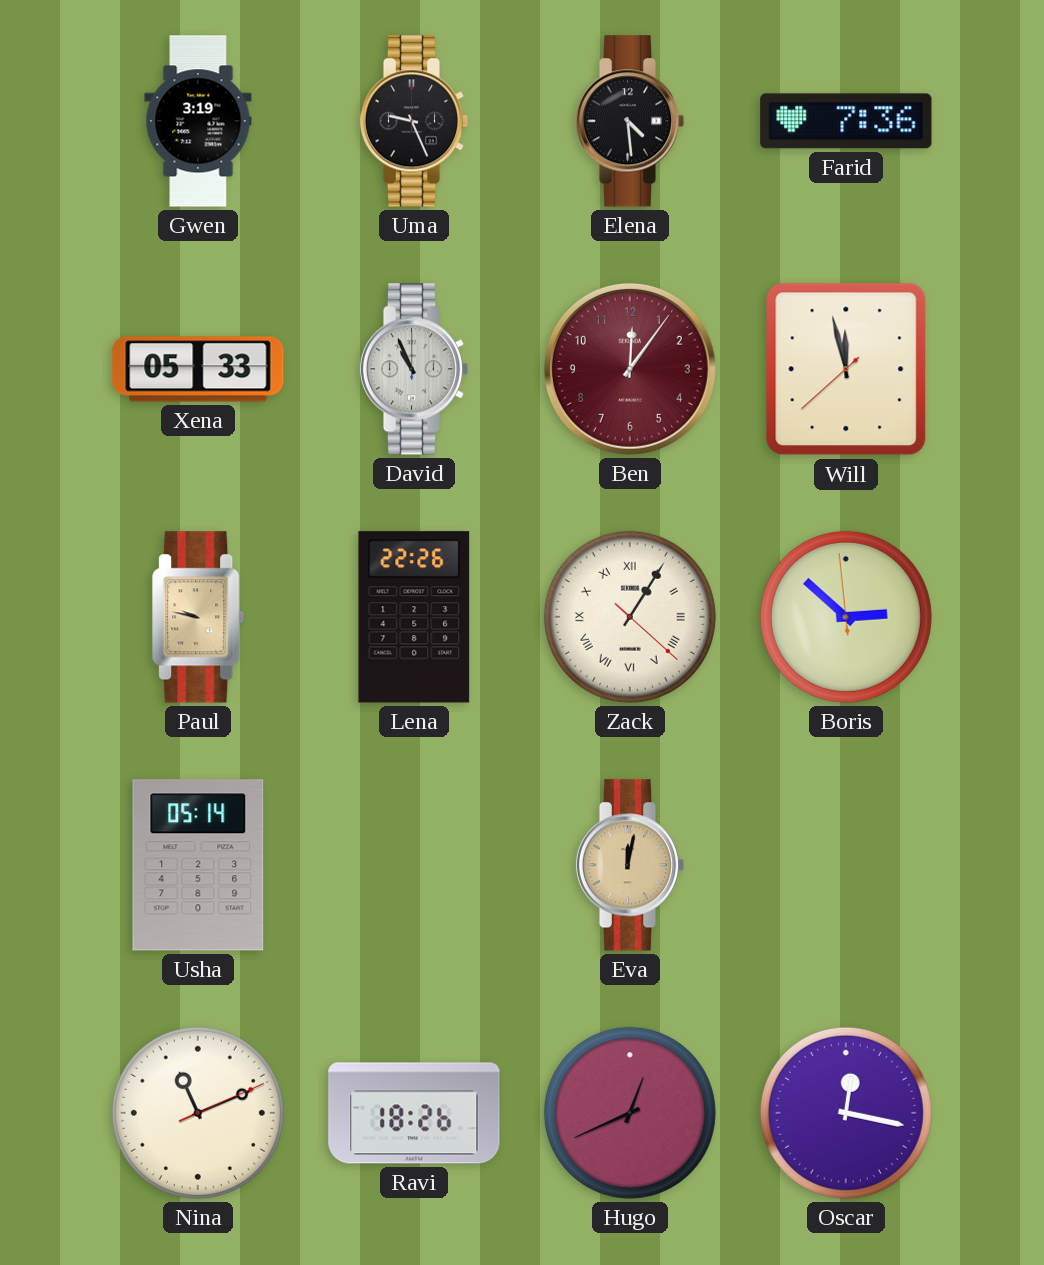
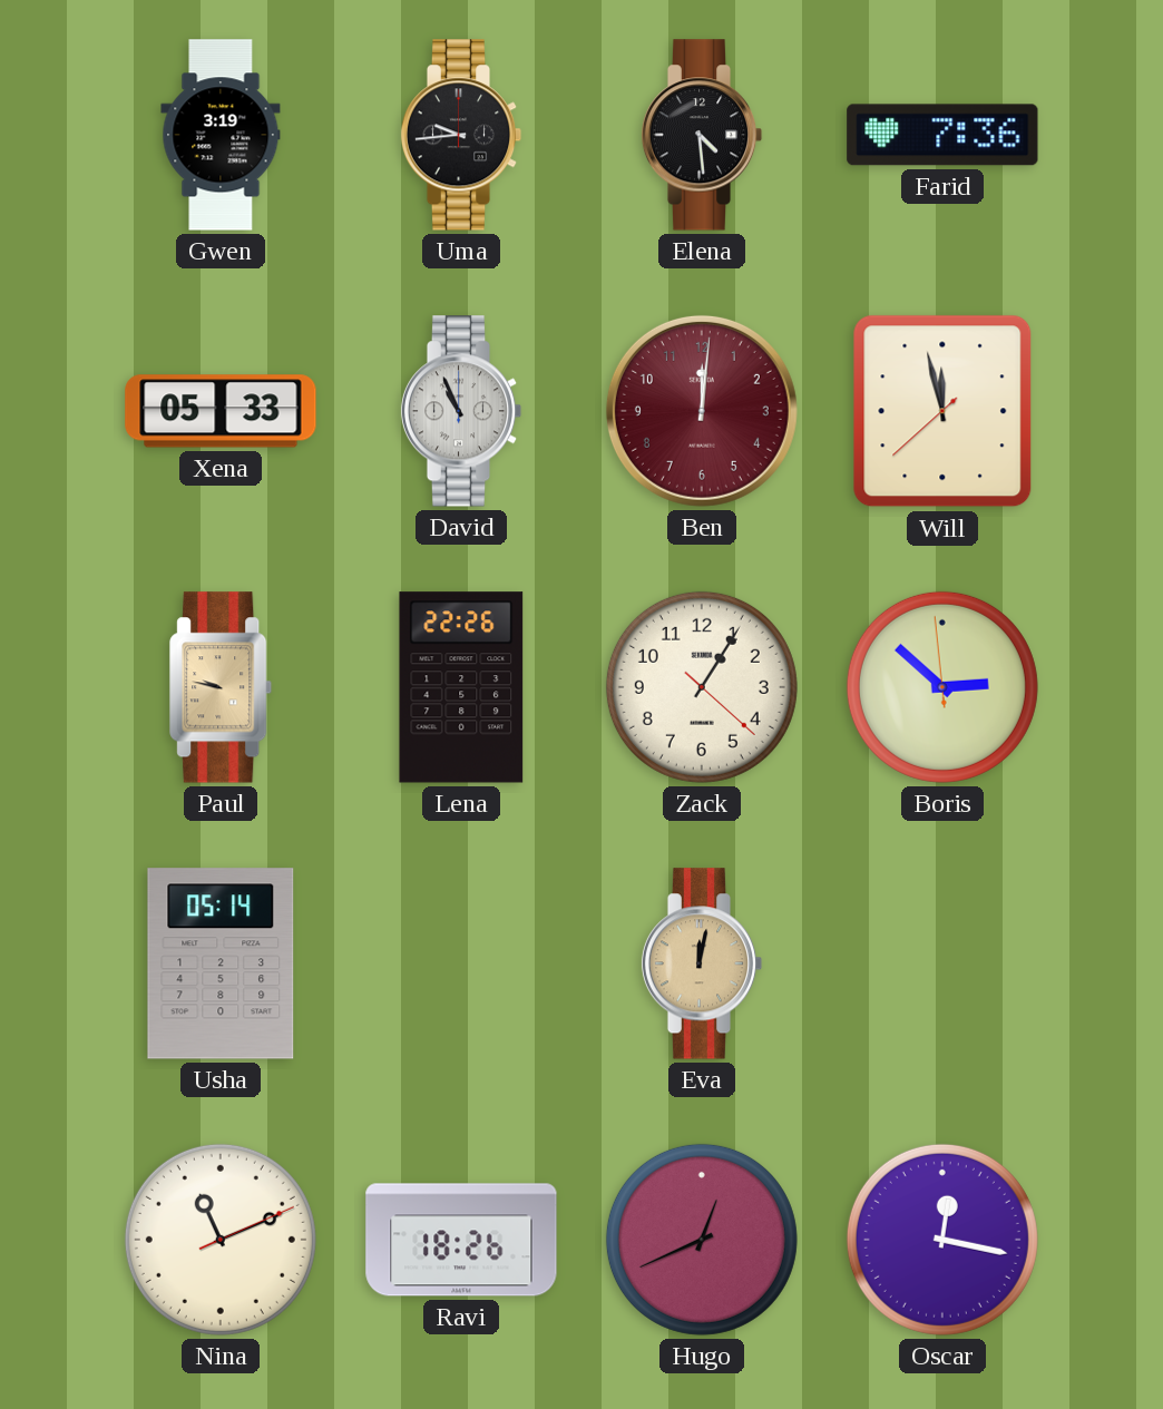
Uma: 9:26 -> 9:44 (461, 135)
Ben: 12:06 -> 12:01 (702, 411)
Zack numerals: Roman -> Arabic (702, 687)
